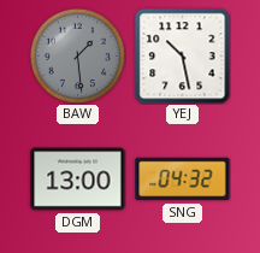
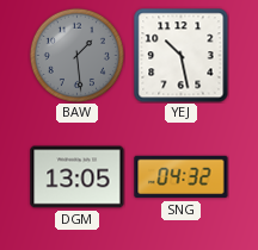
DGM: 13:00 -> 13:05 (78, 177)
